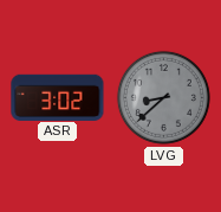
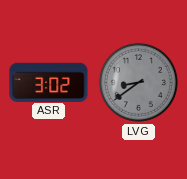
LVG: 8:38 -> 8:39 (138, 82)
